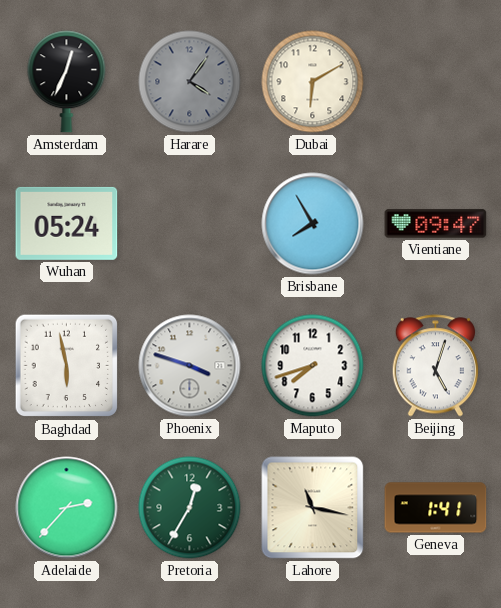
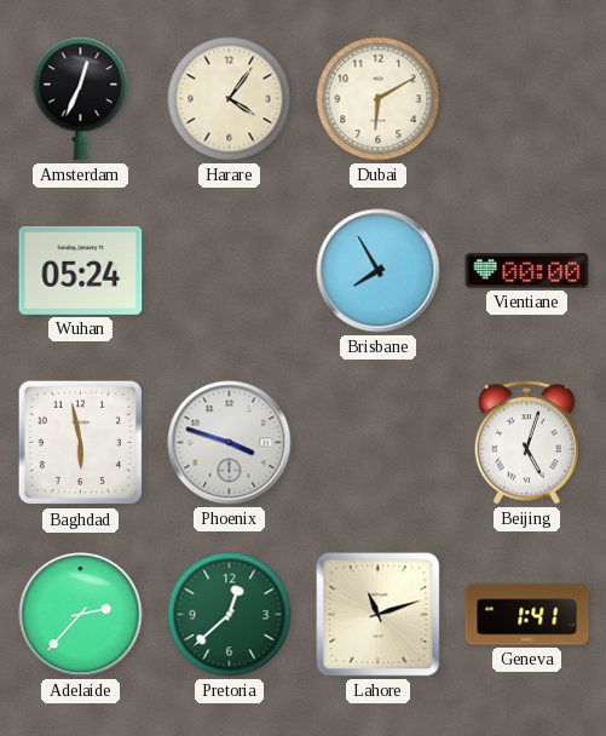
Harare dial: grey -> cream (230, 99)
Vientiane: 09:47 -> 00:00 (527, 271)
Maputo: 7:42 -> none (313, 366)
Pretoria: 12:35 -> 12:38 (230, 615)
Lahore: 11:17 -> 11:12 (379, 615)
